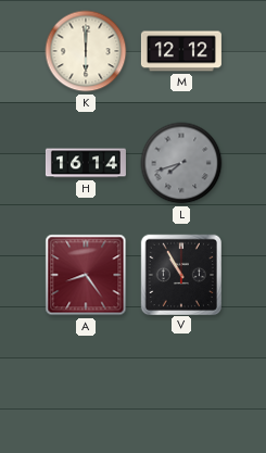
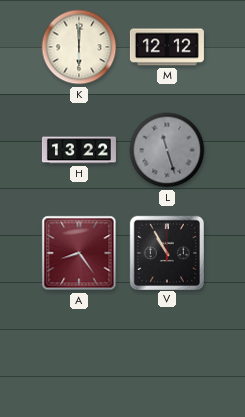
H: 16:14 -> 13:22 (79, 150)
L: 7:42 -> 11:27 (167, 150)
